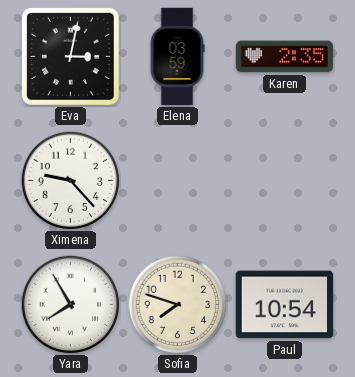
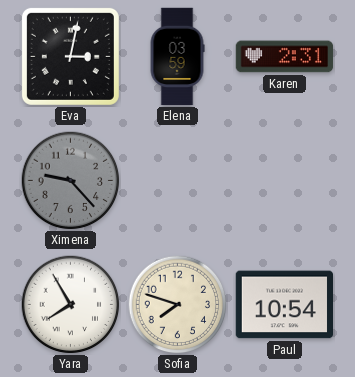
Karen: 2:35 -> 2:31 (285, 57)
Ximena dial: white -> grey (71, 181)
